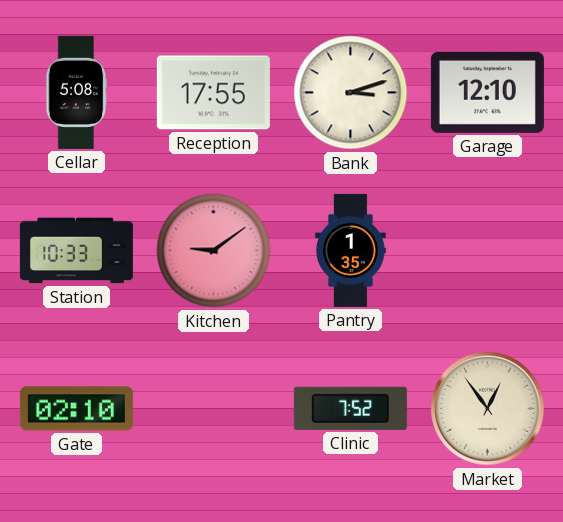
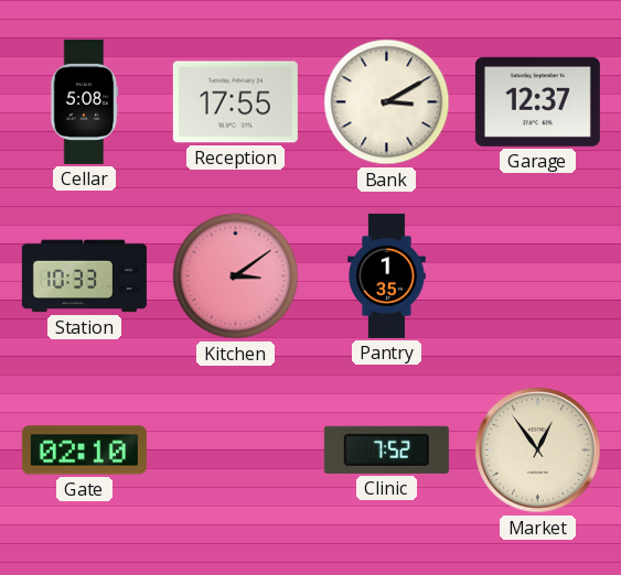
Bank: 3:12 -> 3:10 (387, 102)
Garage: 12:10 -> 12:37 (537, 101)
Kitchen: 9:09 -> 3:09 (236, 276)
